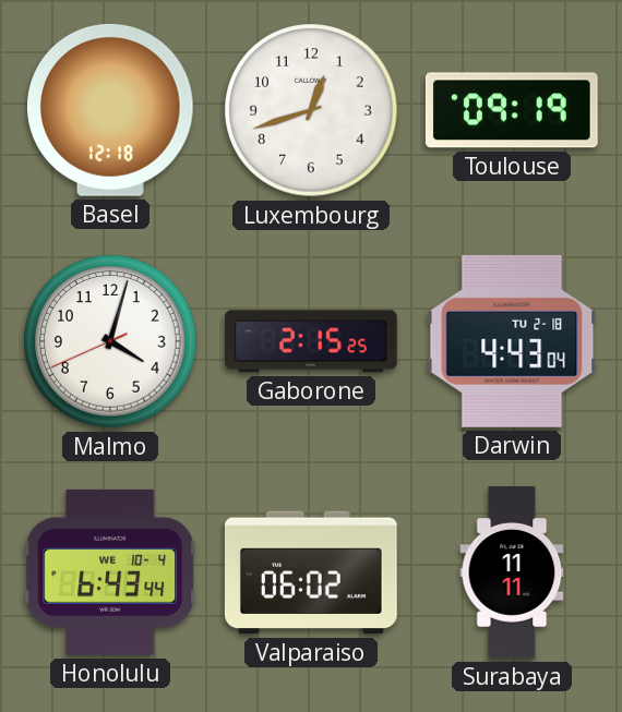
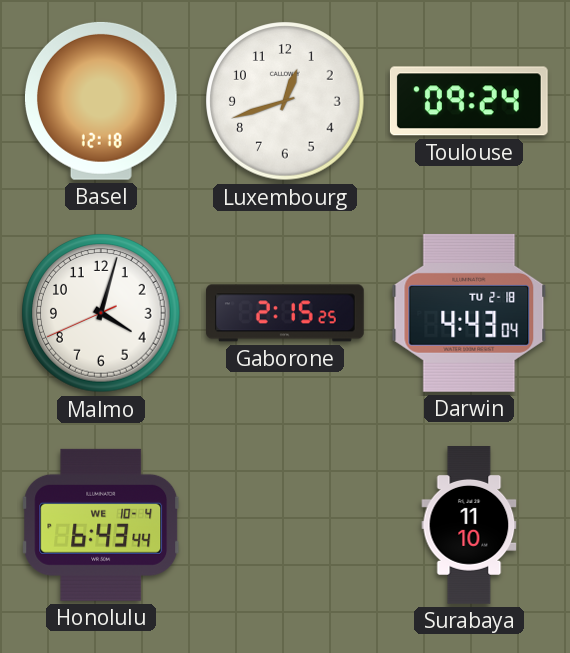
Toulouse: 09:19 -> 09:24 (469, 101)
Valparaiso: 06:02 -> none (311, 572)
Surabaya: 11:11 -> 11:10 (469, 526)
